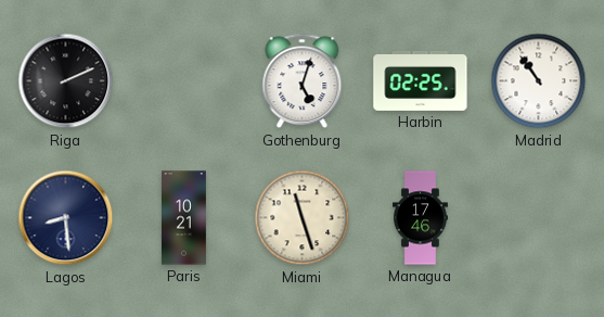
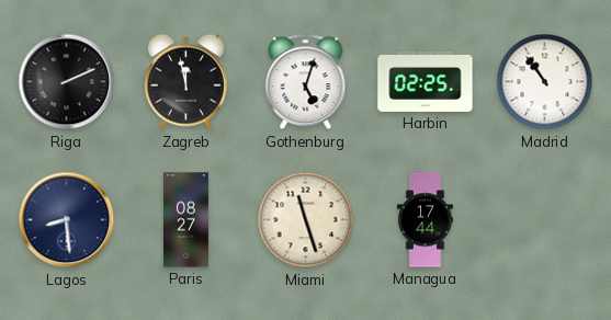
Zagreb: none -> 11:58 (185, 82)
Paris: 10:21 -> 08:27 (185, 220)
Managua: 17:46 -> 17:44 (425, 220)
